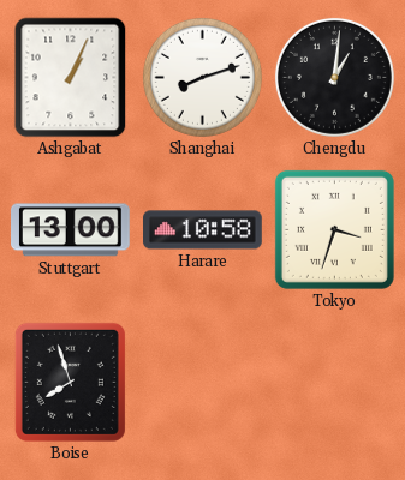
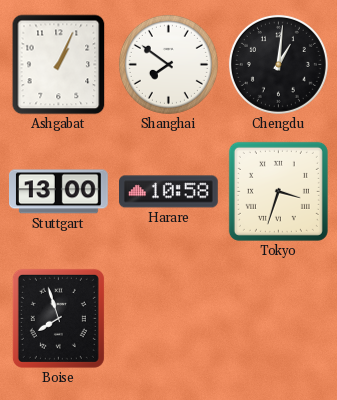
Shanghai: 8:12 -> 7:51 (168, 64)
